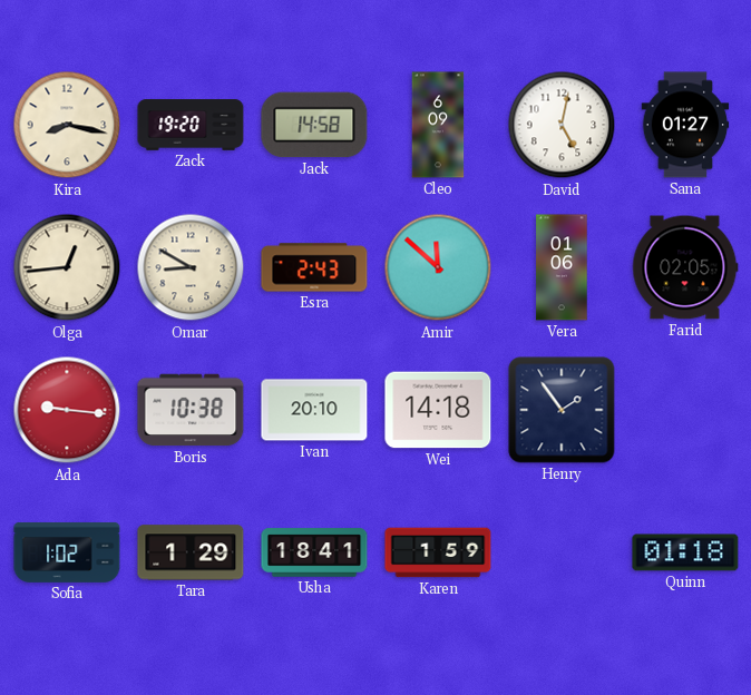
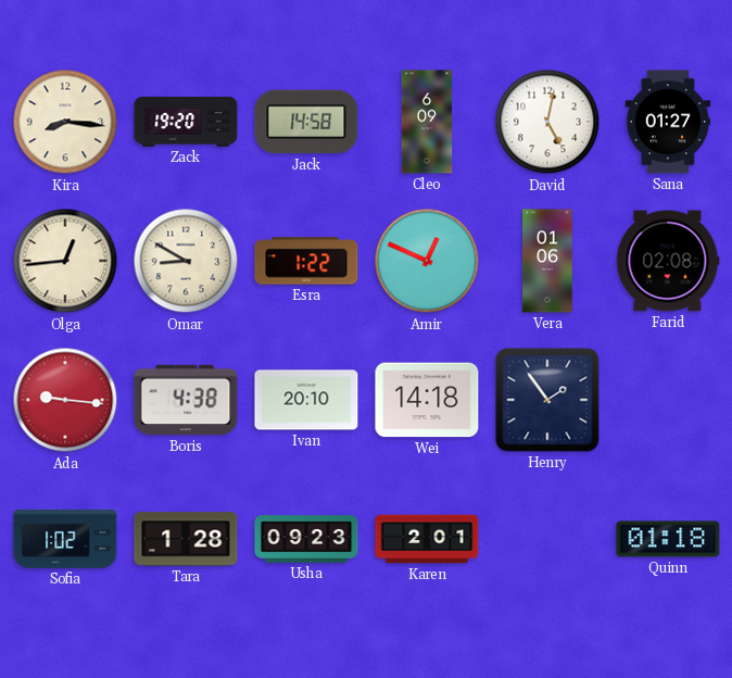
Kira: 8:17 -> 8:16 (65, 122)
Esra: 2:43 -> 1:22 (306, 261)
Amir: 11:52 -> 12:49 (427, 261)
Farid: 02:05 -> 02:08 (668, 261)
Boris: 10:38 -> 4:38 (186, 400)
Tara: 1:29 -> 1:28 (186, 539)
Usha: 18:41 -> 09:23 (306, 539)
Karen: 1:59 -> 2:01 (427, 539)
